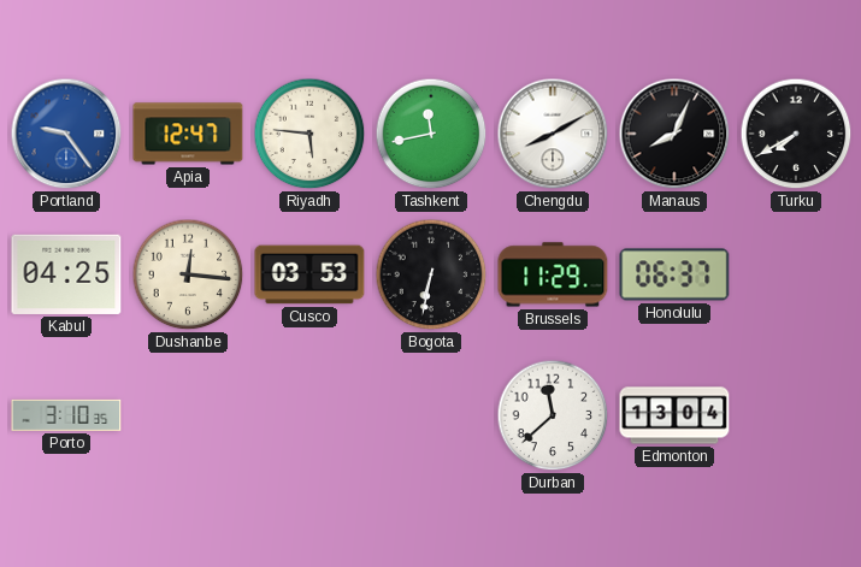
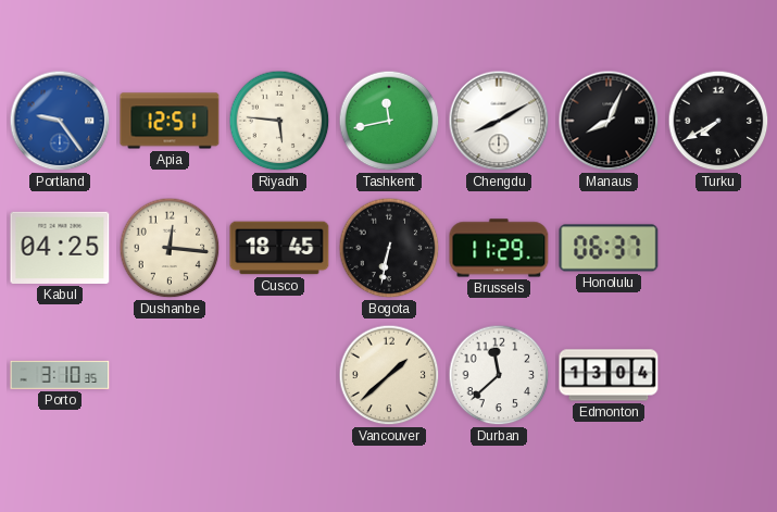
Apia: 12:47 -> 12:51 (170, 121)
Cusco: 03:53 -> 18:45 (279, 248)
Vancouver: none -> 1:38 (389, 375)
